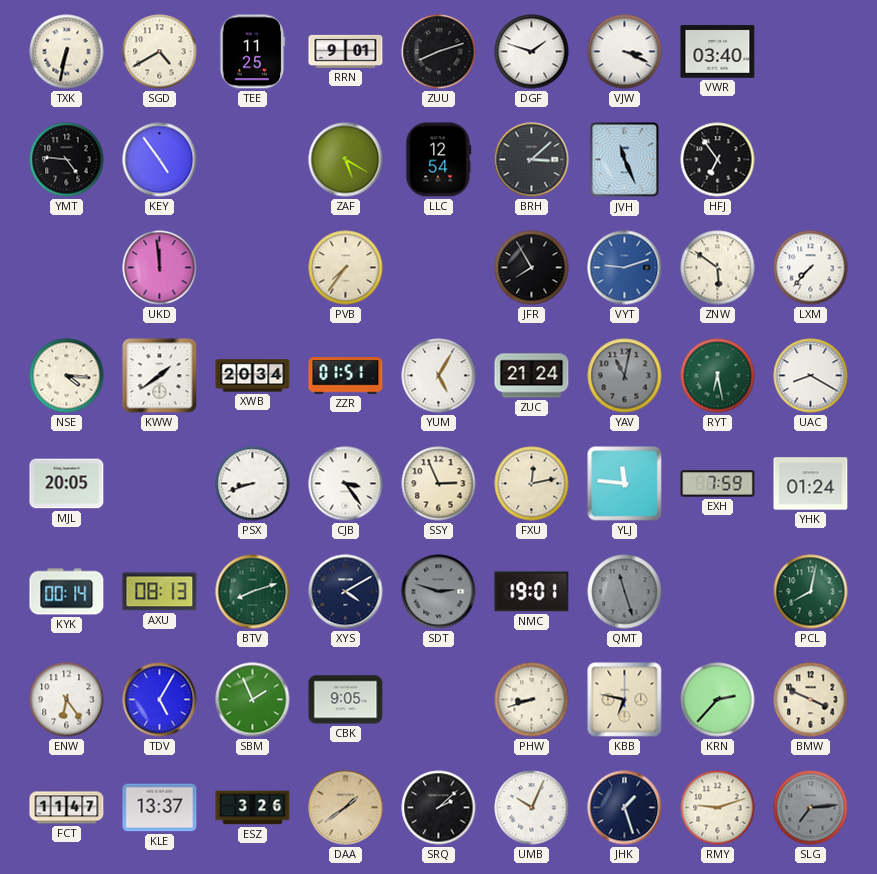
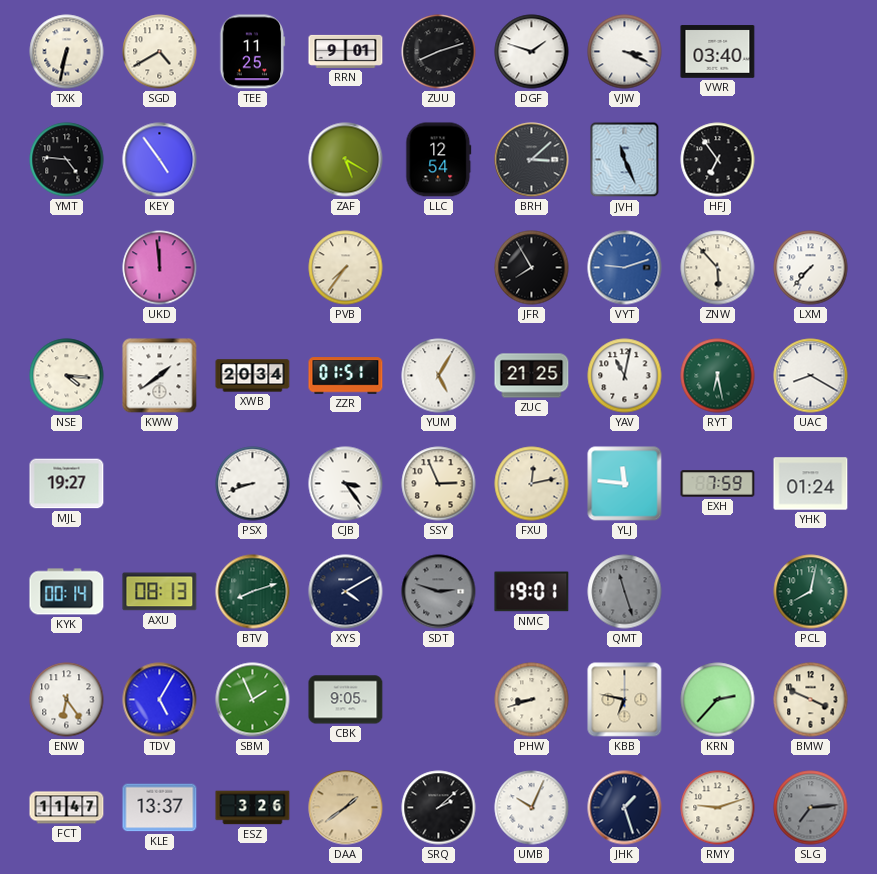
ZNW: 5:51 -> 5:53 (718, 268)
ZUC: 21:24 -> 21:25 (532, 376)
YAV dial: grey -> white (625, 376)
MJL: 20:05 -> 19:27 (67, 484)
